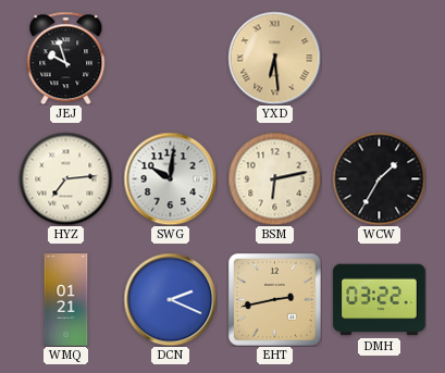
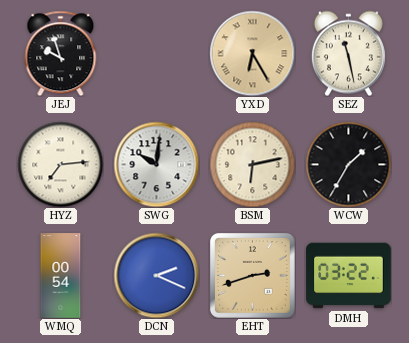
YXD: 6:29 -> 6:25 (252, 53)
SEZ: none -> 11:28 (348, 53)
WMQ: 01:21 -> 00:54 (61, 276)
EHT: 2:43 -> 2:42 (253, 276)
